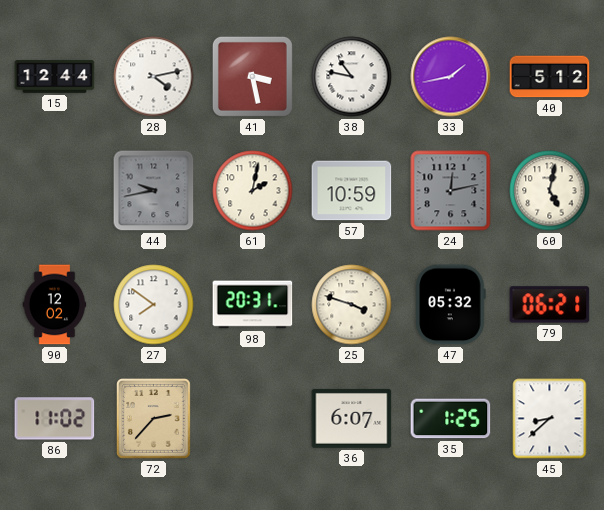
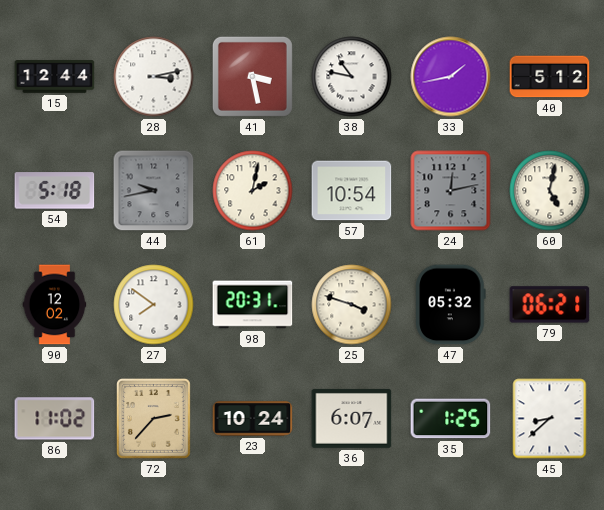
28: 4:13 -> 3:13 (154, 77)
54: none -> 5:18 (55, 191)
57: 10:59 -> 10:54 (352, 191)
23: none -> 10:24 (253, 419)
